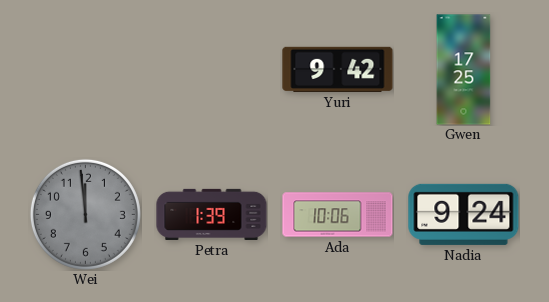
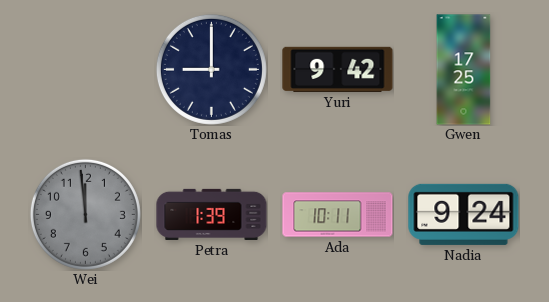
Tomas: none -> 9:00 (211, 69)
Ada: 10:06 -> 10:11 (338, 215)
